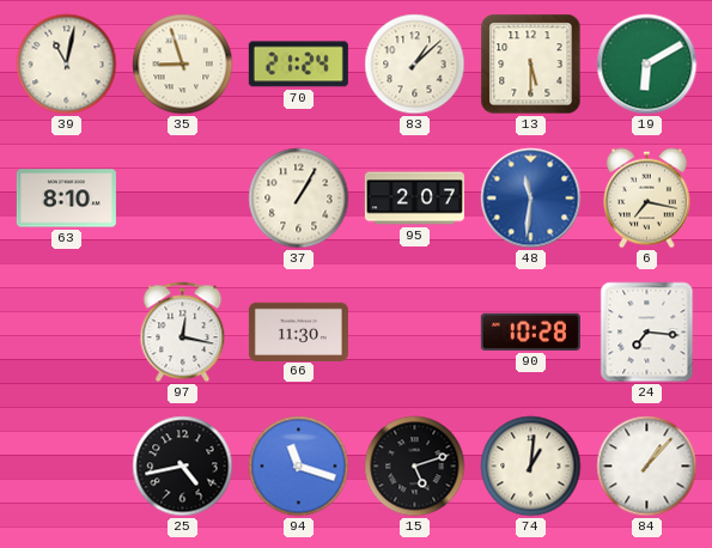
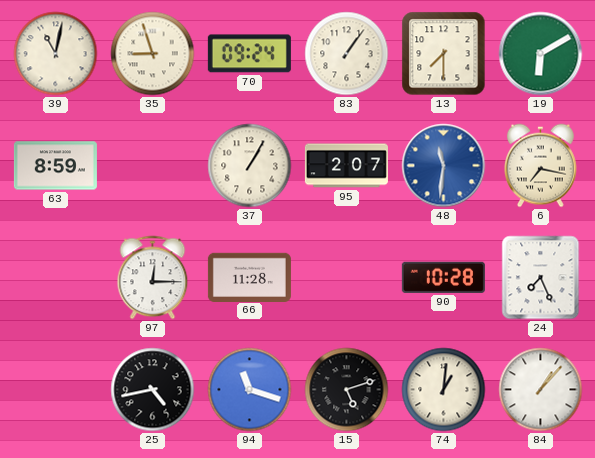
70: 21:24 -> 09:24 (249, 54)
83: 1:08 -> 1:06 (347, 54)
13: 5:30 -> 7:30 (444, 54)
63: 8:10 -> 8:59 (55, 166)
97: 12:17 -> 12:15 (153, 278)
66: 11:30 -> 11:28 (249, 277)
24: 7:16 -> 7:26 (541, 278)
